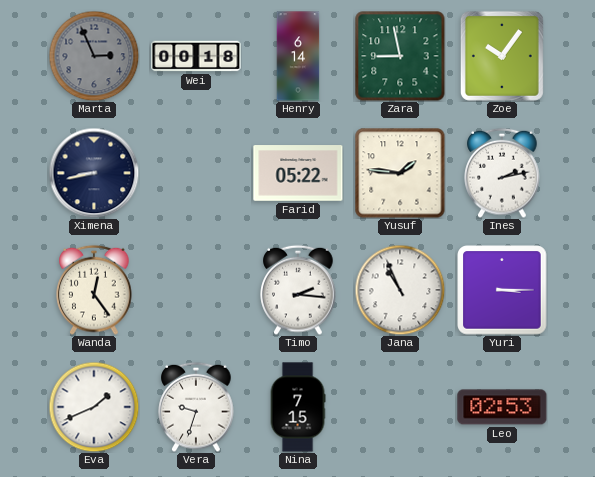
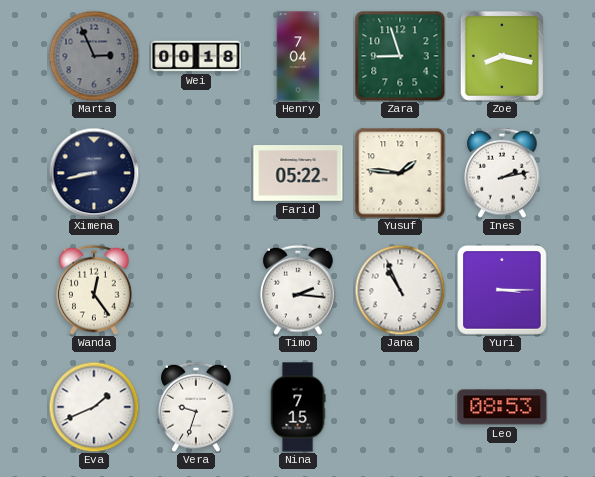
Henry: 6:14 -> 7:04 (298, 56)
Zara: 8:58 -> 8:57 (400, 56)
Zoe: 10:06 -> 8:17 (502, 56)
Leo: 02:53 -> 08:53 (502, 407)
